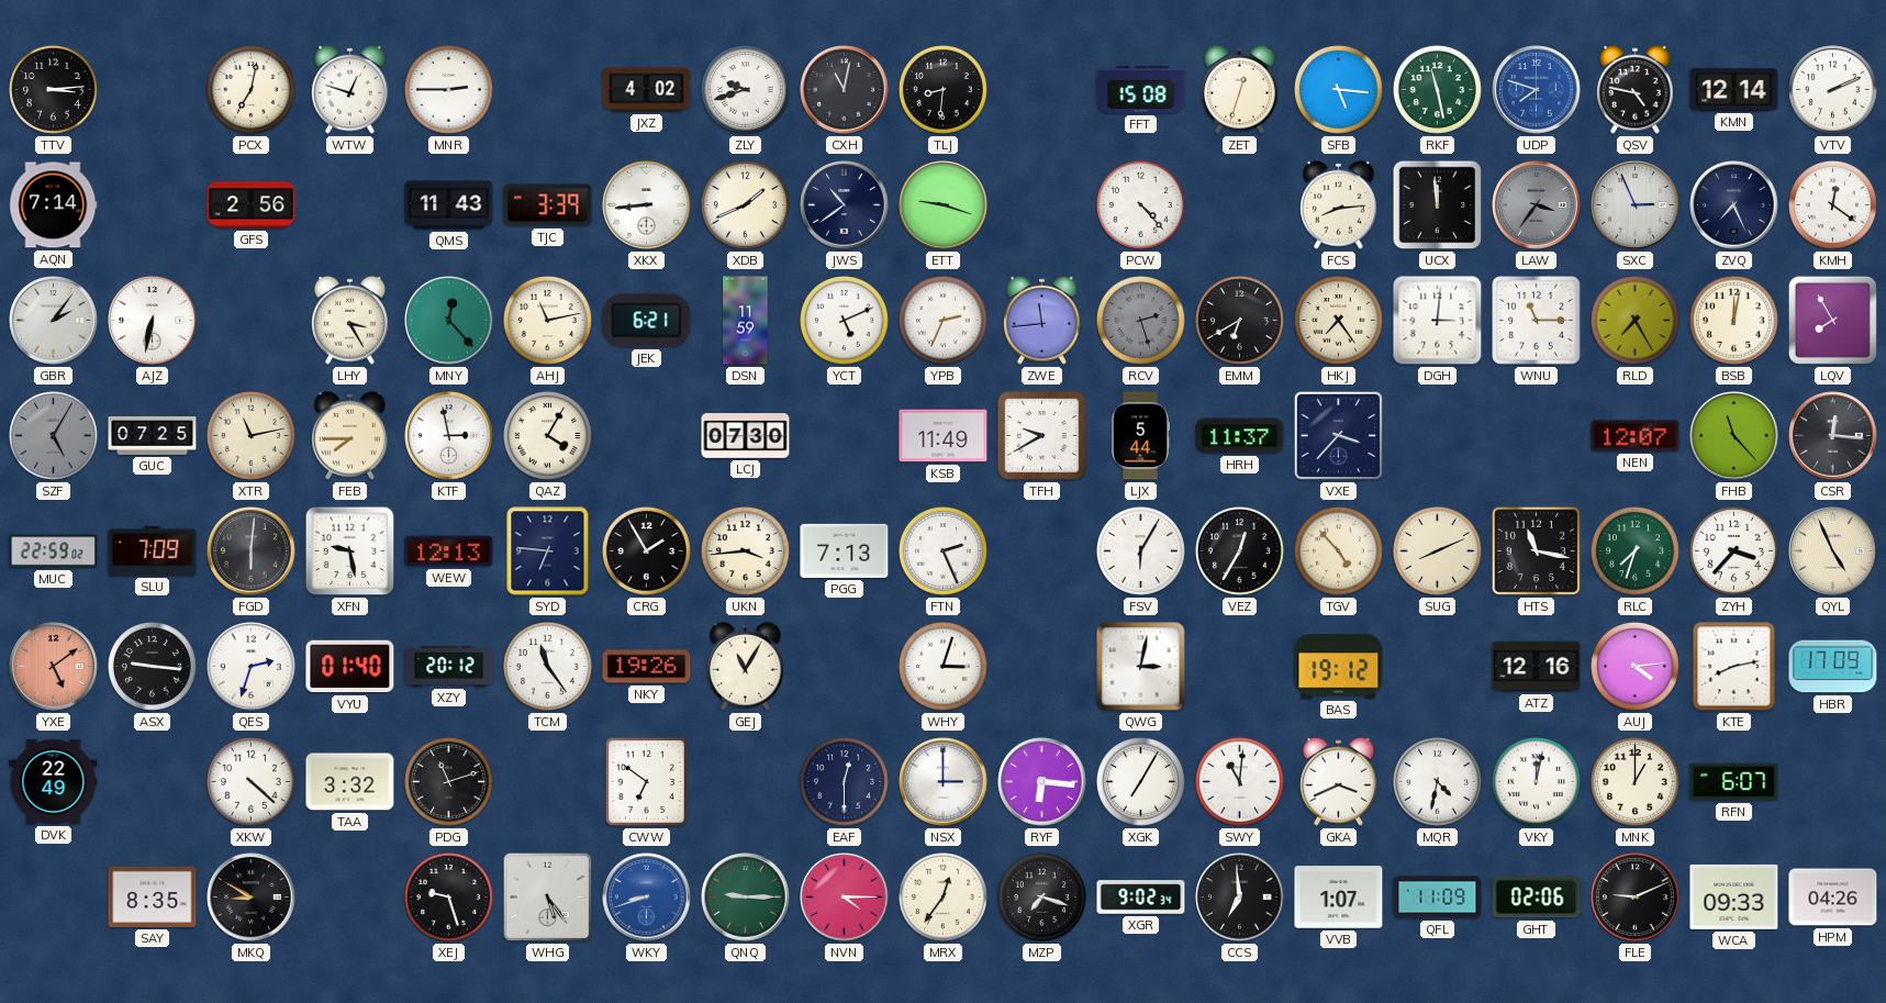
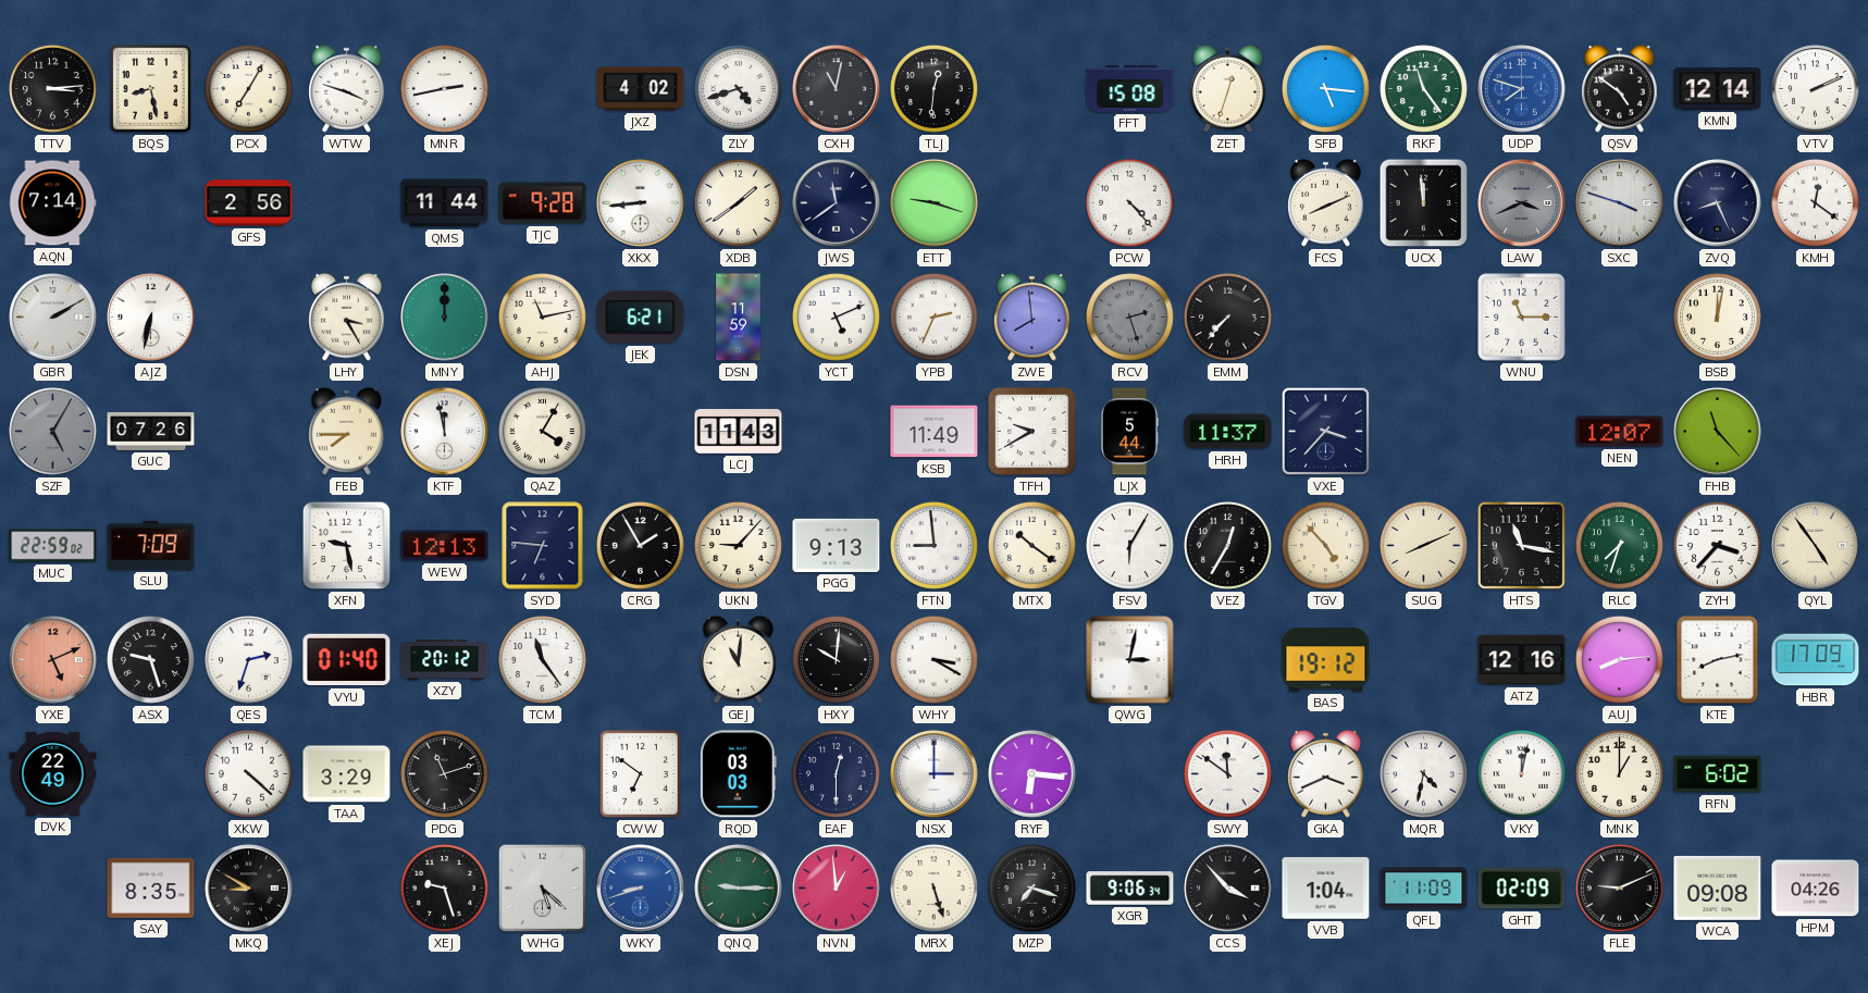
BQS: none -> 8:28 (150, 88)
PCX: 7:02 -> 7:05 (248, 88)
WTW: 12:48 -> 3:48 (347, 88)
MNR: 2:45 -> 2:43 (444, 88)
ZLY: 9:42 -> 4:42 (738, 88)
TLJ: 8:31 -> 12:31 (933, 88)
RKF: 11:28 -> 11:24 (1423, 88)
QSV: 4:47 -> 4:51 (1620, 88)
QMS: 11:43 -> 11:44 (445, 203)
TJC: 3:39 -> 9:28 (543, 203)
XDB: 1:41 -> 1:39 (738, 202)
JWS: 10:39 -> 11:39 (837, 203)
FCS: 8:14 -> 8:11 (1326, 202)
LAW: 3:36 -> 3:41 (1522, 203)
SXC: 2:56 -> 3:48 (1620, 203)
ZVQ: 7:26 -> 8:26 (1718, 203)
GBR: 2:06 -> 2:10 (53, 318)
MNY: 12:23 -> 12:00 (445, 318)
ZWE: 11:44 -> 7:59 (1032, 316)
EMM: 6:40 -> 7:37 (1227, 316)
HKJ: 7:24 -> none (1338, 320)
DGH: 3:01 -> none (1438, 321)
RLD: 7:25 -> none (1634, 320)
LQV: 7:55 -> none (1832, 320)
GUC: 07:25 -> 07:26 (151, 432)
XTR: 11:13 -> none (250, 435)
KTF: 2:58 -> 11:58 (445, 432)
LCJ: 07:30 -> 11:43 (739, 432)
CSR: 12:16 -> none (1833, 436)
FGD: 6:01 -> none (252, 551)
UKN: 3:44 -> 9:07 (738, 545)
PGG: 7:13 -> 9:13 (837, 545)
FTN: 2:26 -> 8:59 (933, 545)
MTX: none -> 10:21 (1031, 545)
QYL: 4:56 -> 4:54 (1816, 546)
YXE: 5:09 -> 5:11 (53, 660)
ASX: 9:16 -> 9:27 (150, 659)
NKY: 19:26 -> none (647, 667)
GEJ: 11:05 -> 11:01 (739, 659)
HXY: none -> 10:01 (836, 659)
WHY: 3:03 -> 3:20 (933, 659)
AUJ: 4:14 -> 8:14 (1619, 659)
TAA: 3:32 -> 3:29 (347, 774)
RQD: none -> 03:03 (738, 774)
XGK: 7:05 -> none (1140, 781)
SWY: 11:01 -> 11:51 (1227, 773)
RFN: 6:07 -> 6:02 (1718, 774)
WHG: 5:24 -> 5:22 (543, 889)
NVN: 4:15 -> 12:59 (837, 889)
MRX: 12:36 -> 5:27 (933, 888)
XGR: 9:02 -> 9:06 (1130, 889)
CCS: 6:59 -> 3:53 (1228, 889)
VVB: 1:07 -> 1:04 (1326, 889)
GHT: 02:06 -> 02:09 (1522, 889)
WCA: 09:33 -> 09:08 (1718, 888)
